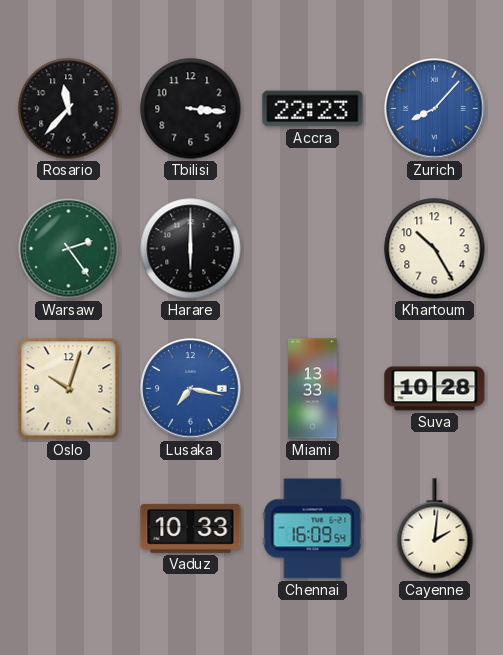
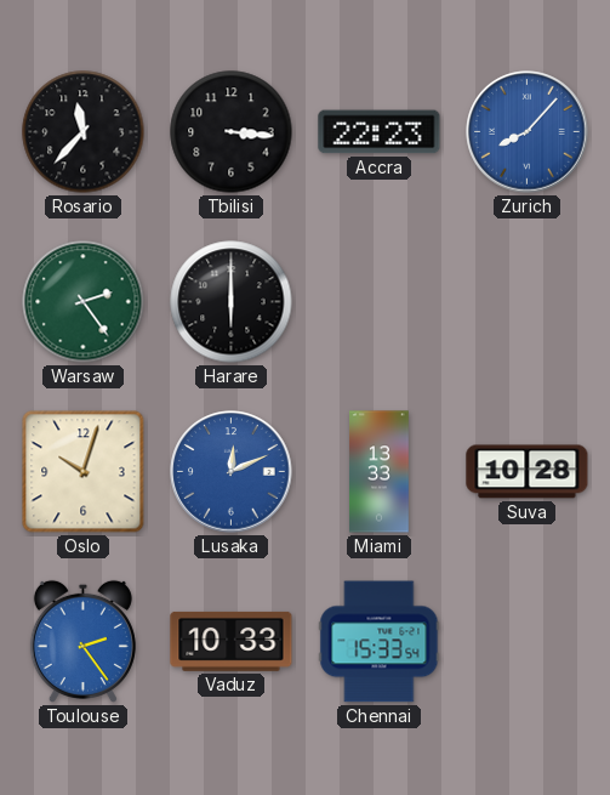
Khartoum: 10:25 -> none (435, 249)
Lusaka: 7:17 -> 12:11 (232, 472)
Toulouse: none -> 2:24 (82, 641)
Chennai: 16:09 -> 15:33 (380, 642)
Cayenne: 2:01 -> none (435, 529)
